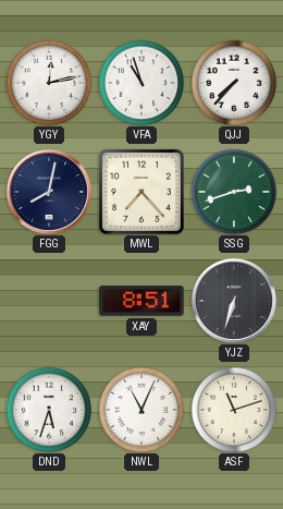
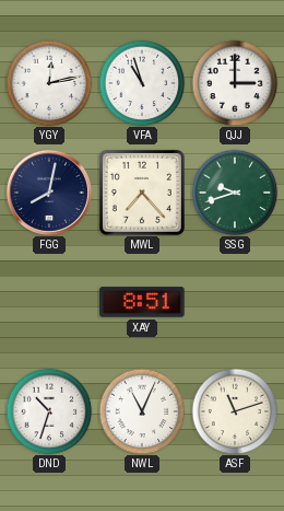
QJJ: 7:37 -> 3:00 (235, 83)
SSG: 2:42 -> 9:42 (235, 193)
YJZ: 6:33 -> none (234, 301)
DND: 5:33 -> 10:33 (49, 411)
